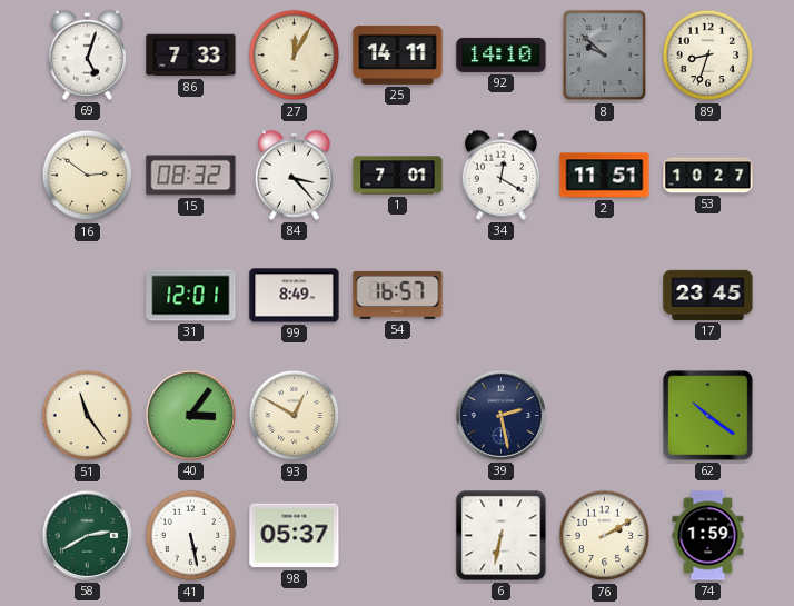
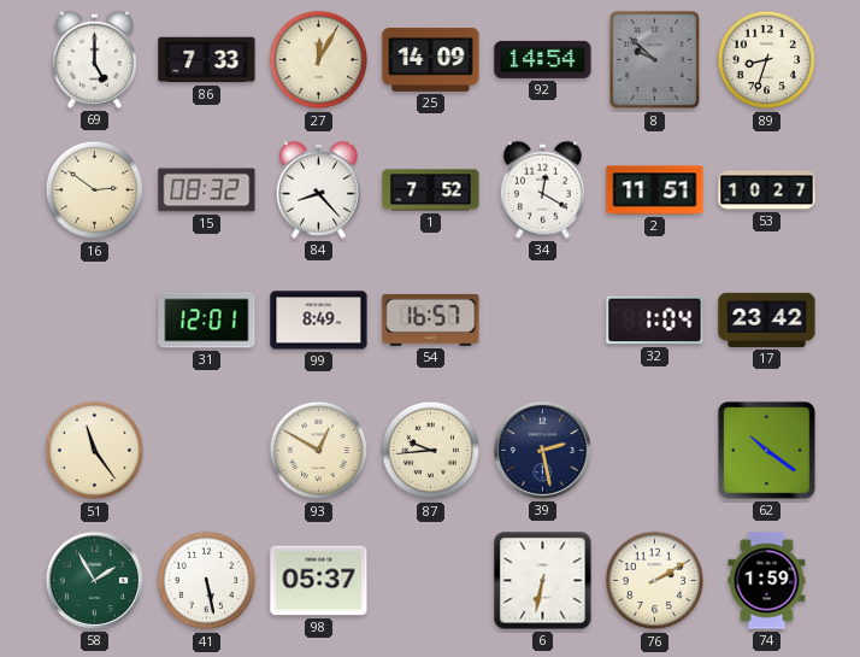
69: 5:03 -> 5:00 (94, 59)
25: 14:11 -> 14:09 (431, 59)
92: 14:10 -> 14:54 (543, 59)
84: 3:23 -> 8:23 (318, 189)
1: 7:01 -> 7:52 (431, 190)
32: none -> 1:04 (655, 321)
17: 23:45 -> 23:42 (767, 319)
40: 3:06 -> none (190, 415)
87: none -> 9:44 (431, 451)
58: 2:40 -> 1:55 (94, 580)
